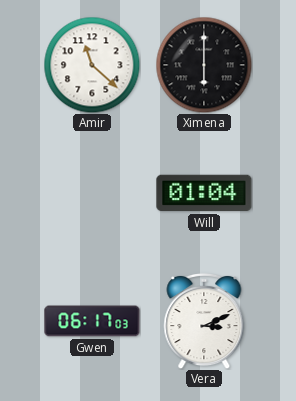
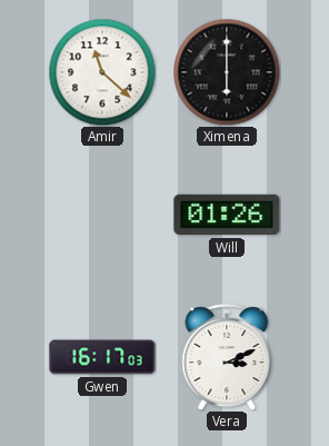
Will: 01:04 -> 01:26 (227, 215)
Gwen: 06:17 -> 16:17 (102, 357)
